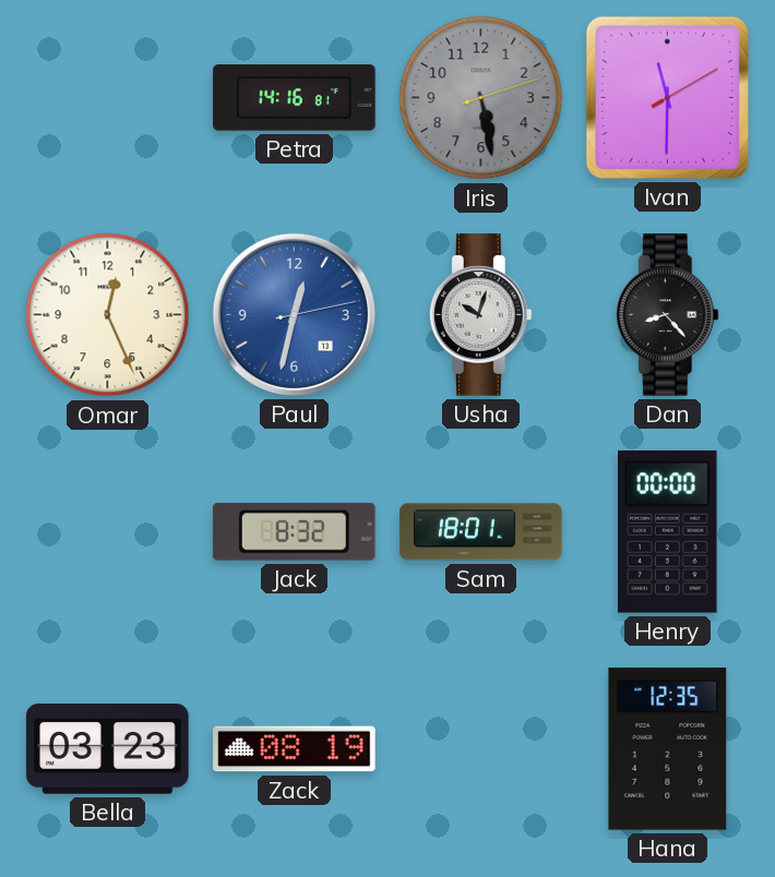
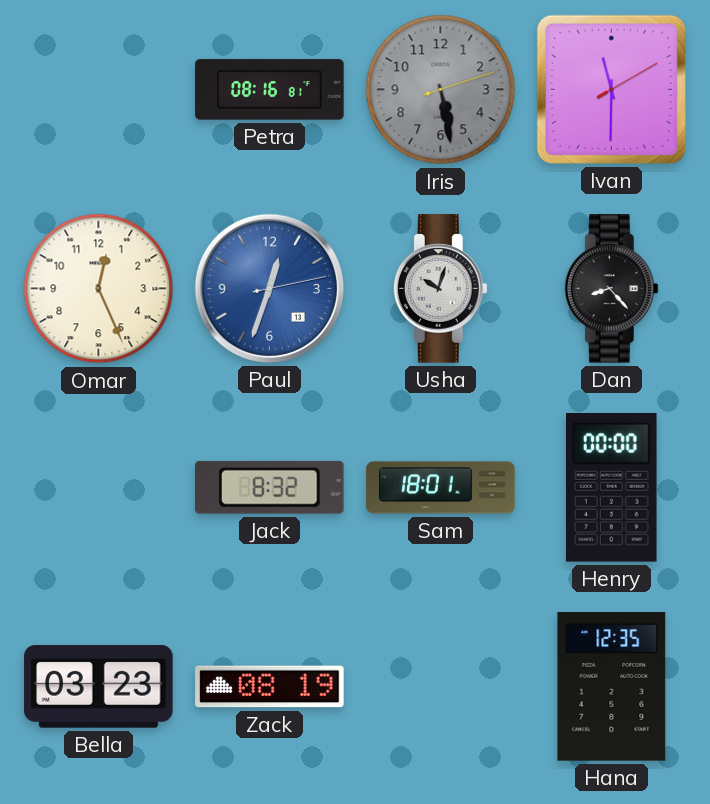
Petra: 14:16 -> 08:16 (270, 90)
Paul: 12:32 -> 12:33 (269, 288)
